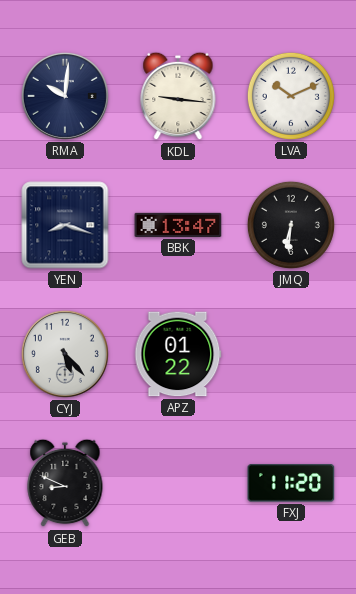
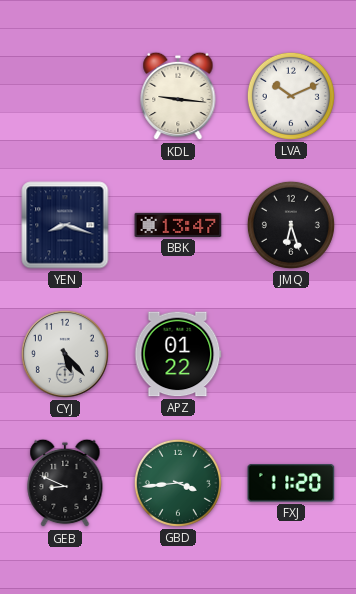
RMA: 10:01 -> none (65, 96)
JMQ: 6:31 -> 6:27 (291, 225)
GBD: none -> 3:44 (178, 483)
